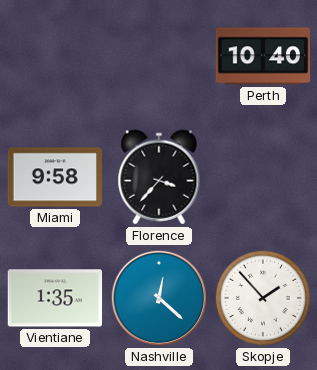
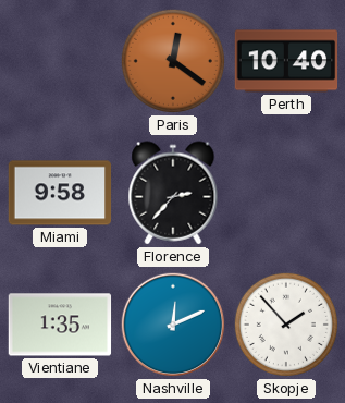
Paris: none -> 12:21 (173, 61)
Florence: 3:37 -> 2:37 (173, 193)
Nashville: 12:22 -> 12:11 (173, 325)
